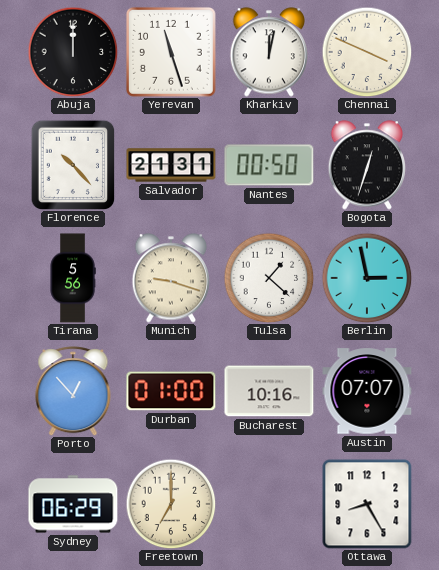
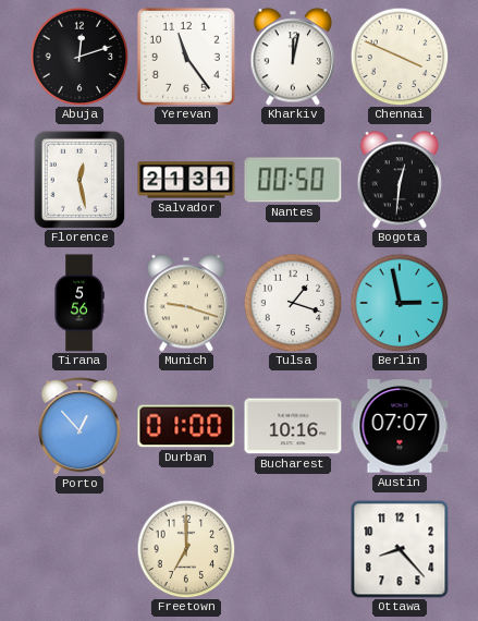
Abuja: 12:00 -> 12:12 (79, 57)
Yerevan: 11:27 -> 11:24 (186, 57)
Florence: 10:23 -> 12:28 (79, 180)
Bogota: 12:33 -> 12:31 (400, 180)
Tulsa: 1:22 -> 1:18 (293, 303)
Sydney: 06:29 -> none (73, 504)
Ottawa: 8:25 -> 8:23 (400, 549)
